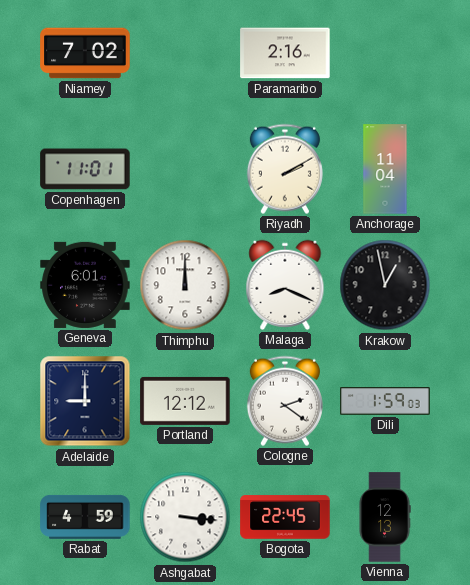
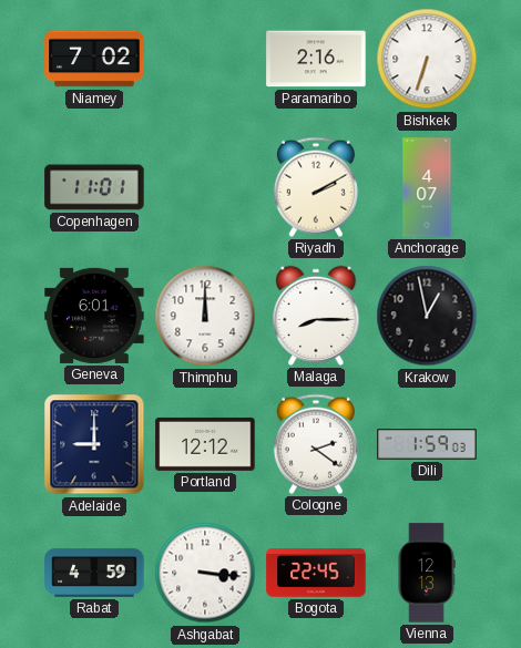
Bishkek: none -> 6:33 (427, 59)
Anchorage: 11:04 -> 4:07 (427, 187)
Malaga: 8:19 -> 8:15 (316, 316)
